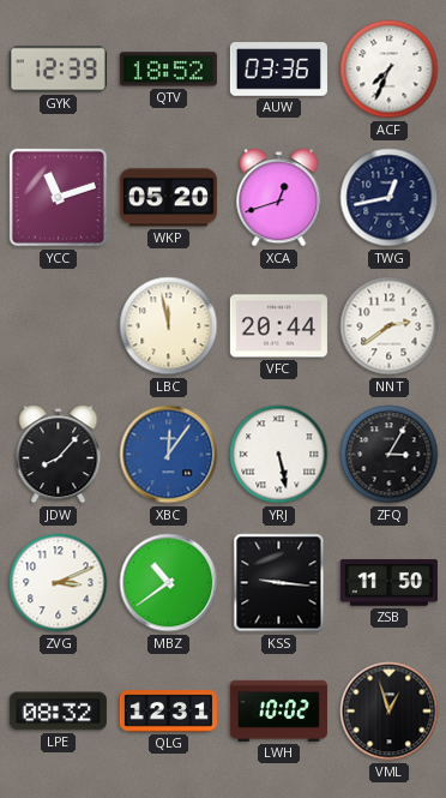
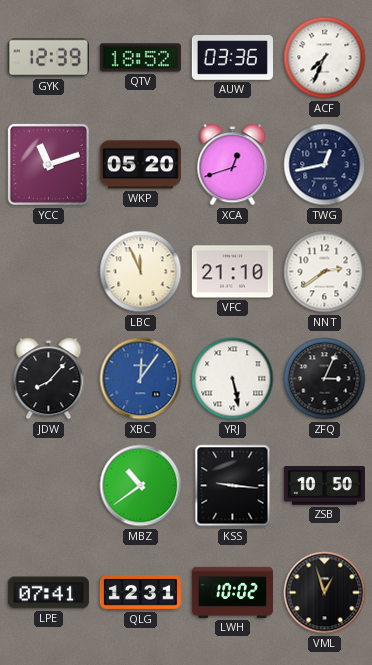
LBC: 11:58 -> 11:56 (141, 272)
VFC: 20:44 -> 21:10 (232, 272)
ZFQ: 3:05 -> 3:04 (325, 379)
ZVG: 3:11 -> none (59, 583)
ZSB: 11:50 -> 10:50 (324, 486)
LPE: 08:32 -> 07:41 (48, 593)
